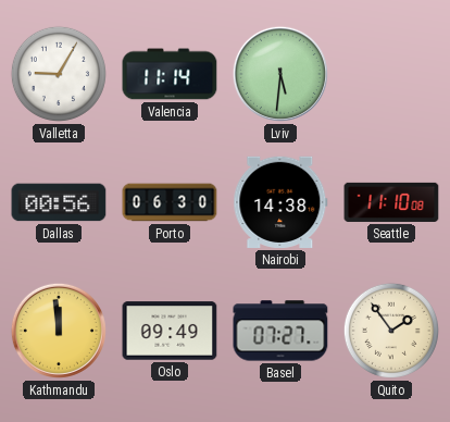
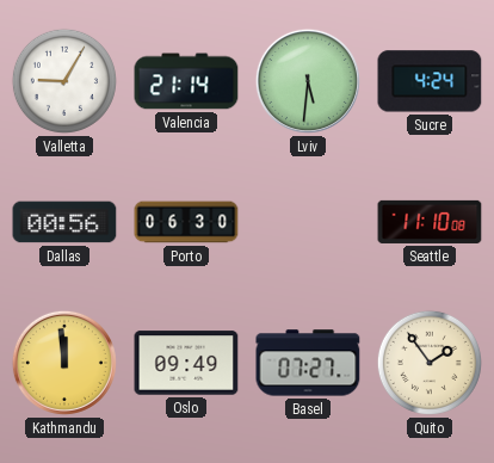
Valencia: 11:14 -> 21:14 (186, 81)
Sucre: none -> 4:24 (430, 81)
Nairobi: 14:38 -> none (280, 202)
